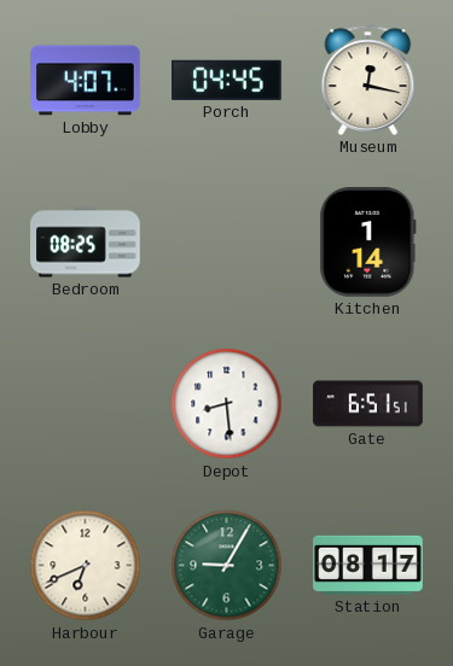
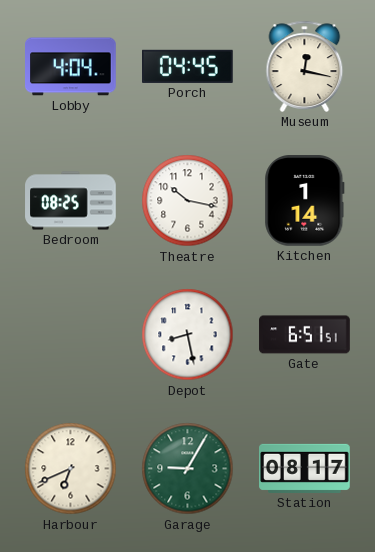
Lobby: 4:07 -> 4:04 (71, 67)
Theatre: none -> 10:17 (188, 201)
Depot: 8:29 -> 8:28 (188, 335)
